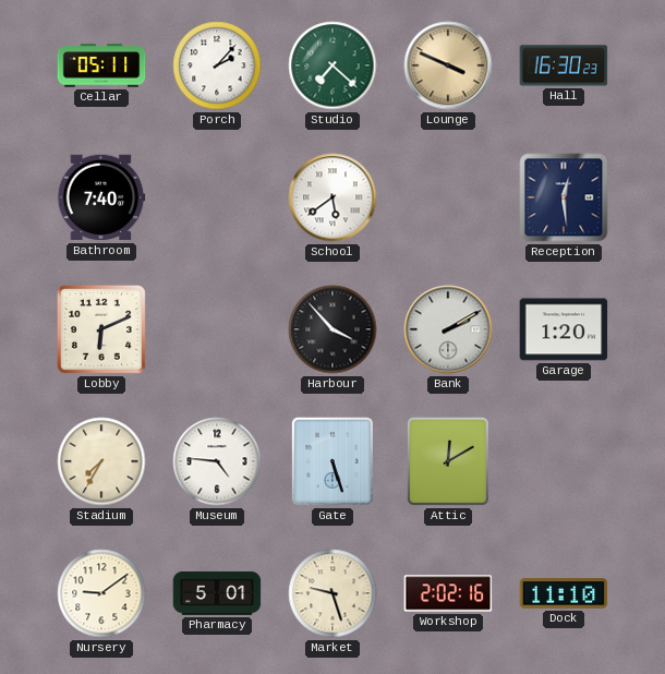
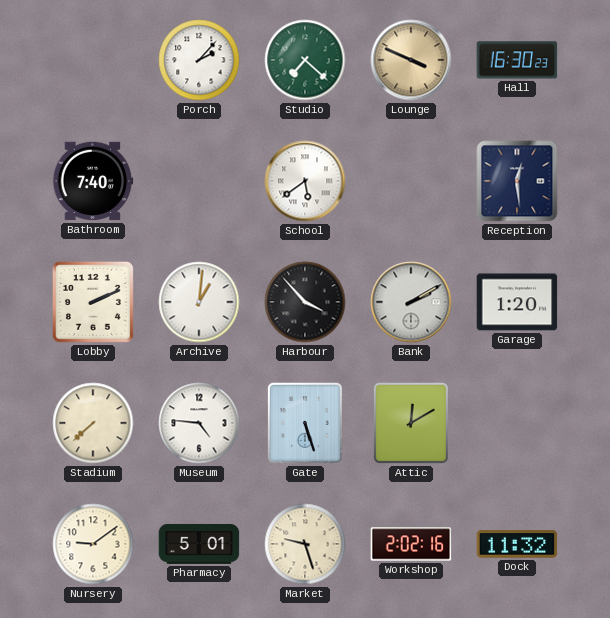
Cellar: 05:11 -> none (101, 65)
Lobby: 6:11 -> 2:11 (93, 302)
Archive: none -> 1:01 (199, 302)
Stadium: 7:35 -> 7:38 (93, 423)
Dock: 11:10 -> 11:32 (517, 544)
